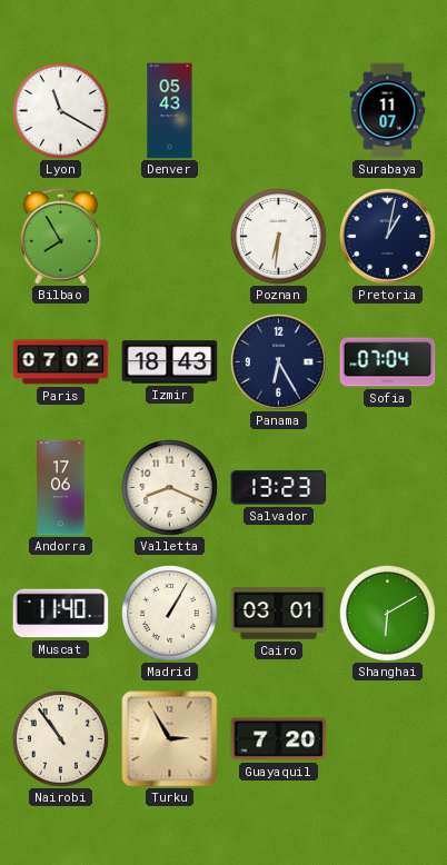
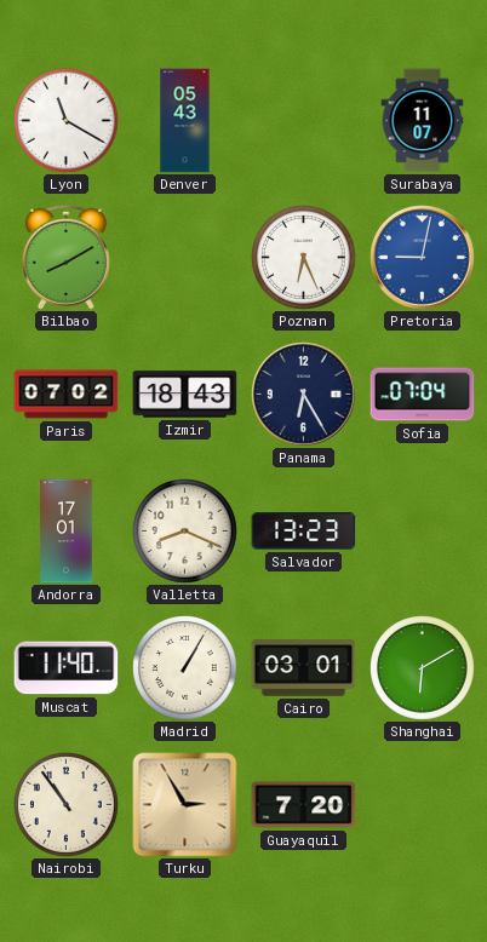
Bilbao: 7:55 -> 8:10 (65, 257)
Poznan: 6:31 -> 6:26 (304, 258)
Pretoria: 1:02 -> 9:02 (423, 258)
Pretoria dial: navy -> blue (423, 258)
Andorra: 17:06 -> 17:01 (67, 532)
